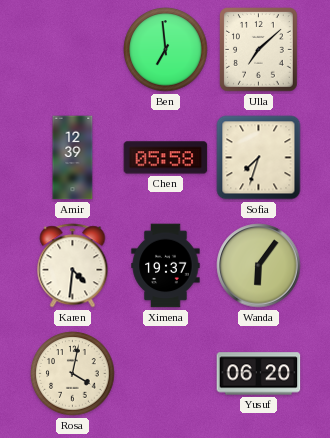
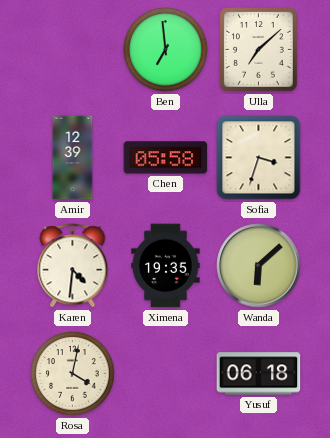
Sofia: 7:33 -> 3:33 (259, 158)
Ximena: 19:37 -> 19:35 (166, 266)
Wanda: 6:06 -> 6:08 (259, 266)
Yusuf: 06:20 -> 06:18 (259, 374)
